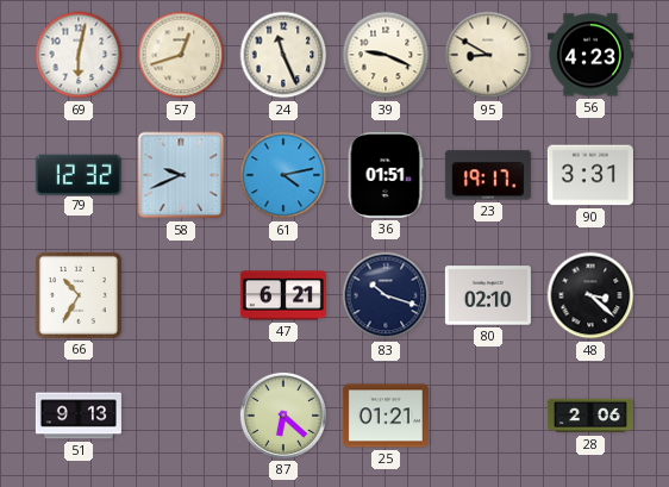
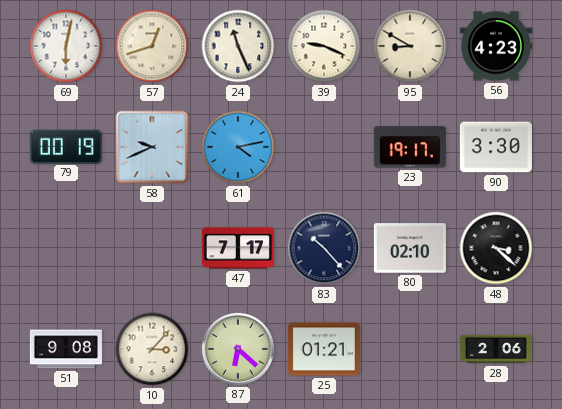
79: 12:32 -> 00:19 (66, 146)
36: 01:51 -> none (386, 175)
90: 3:31 -> 3:30 (496, 147)
66: 10:35 -> none (79, 295)
47: 6:21 -> 7:17 (238, 248)
83: 10:18 -> 10:23 (324, 248)
51: 9:13 -> 9:08 (66, 349)
10: none -> 3:07 (152, 349)
